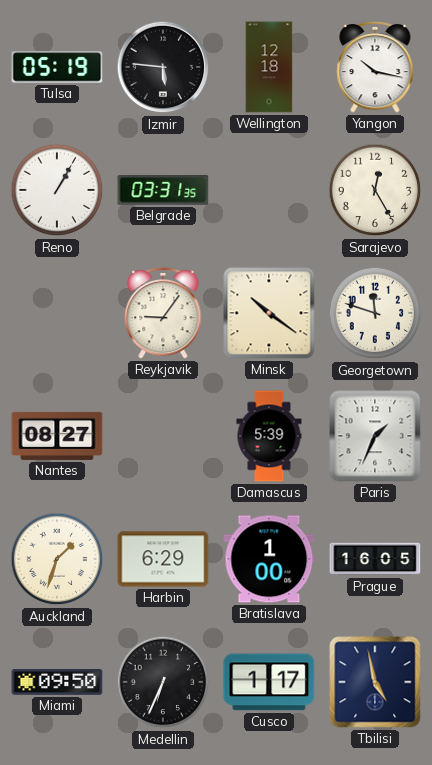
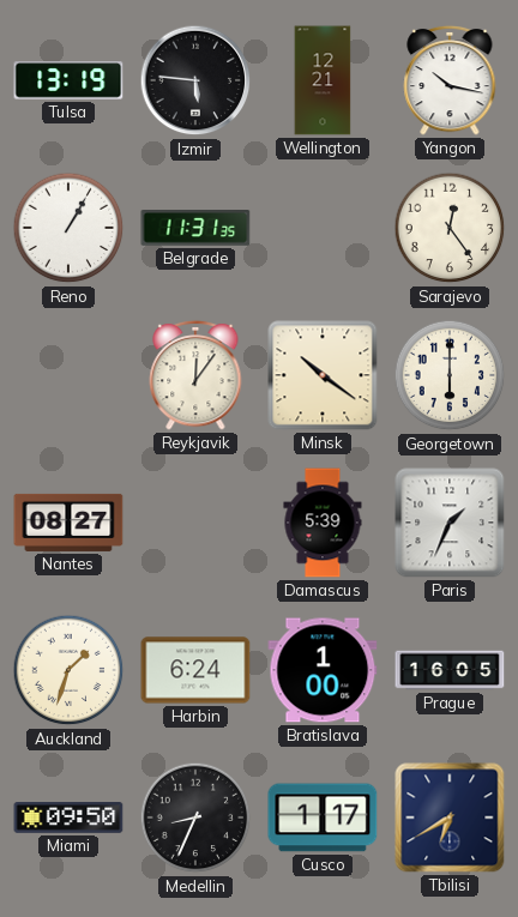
Tulsa: 05:19 -> 13:19 (68, 80)
Wellington: 12:18 -> 12:21 (323, 80)
Belgrade: 03:31 -> 11:31 (195, 229)
Sarajevo: 12:25 -> 12:24 (450, 228)
Reykjavik: 9:06 -> 12:06 (195, 375)
Georgetown: 11:48 -> 6:00 (450, 375)
Harbin: 6:29 -> 6:24 (195, 670)
Medellin: 6:34 -> 8:34 (195, 818)
Tbilisi: 4:58 -> 6:40 (450, 818)
